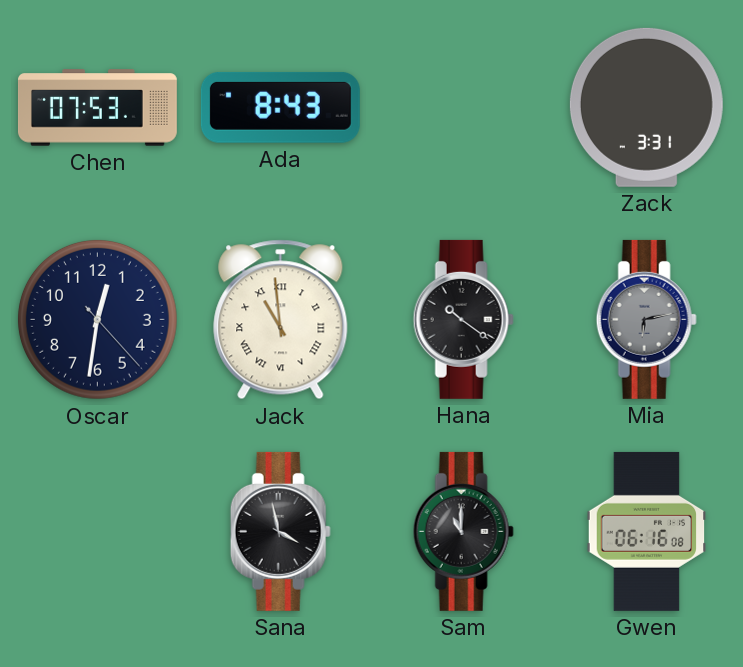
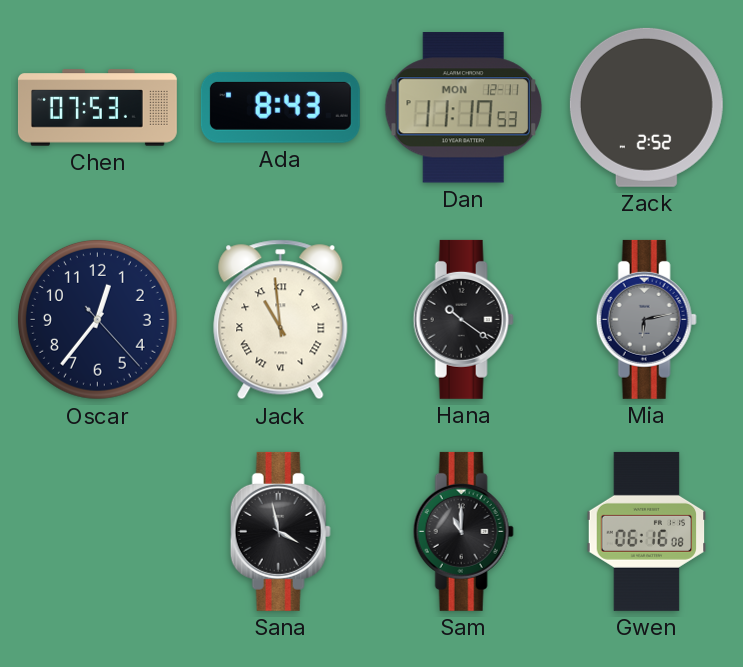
Dan: none -> 11:17 (463, 108)
Zack: 3:31 -> 2:52 (646, 107)
Oscar: 12:31 -> 12:36 (97, 319)
